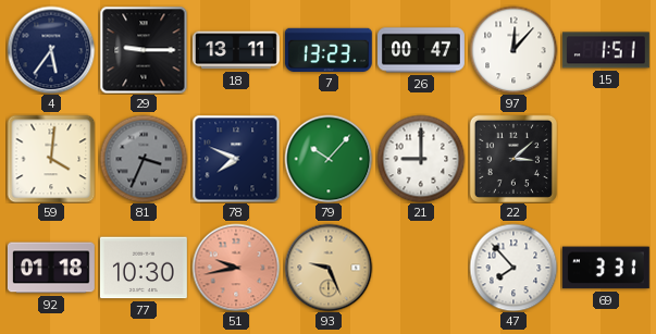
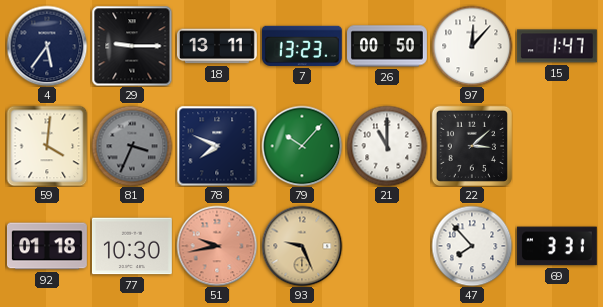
26: 00:47 -> 00:50 (388, 46)
15: 1:51 -> 1:47 (557, 46)
21: 9:00 -> 11:00 (387, 146)
